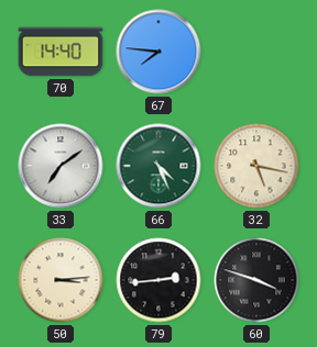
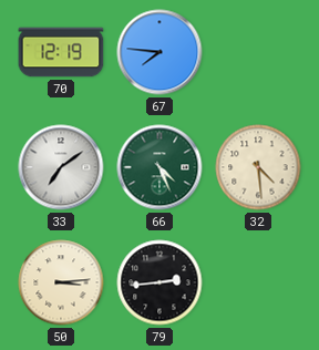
70: 14:40 -> 12:19 (61, 52)
32: 5:17 -> 4:29 (258, 167)
60: 3:48 -> none (256, 280)
